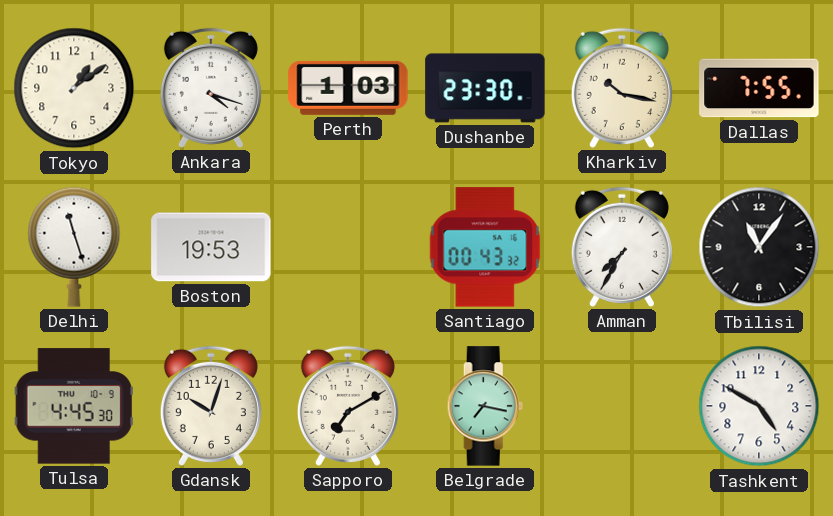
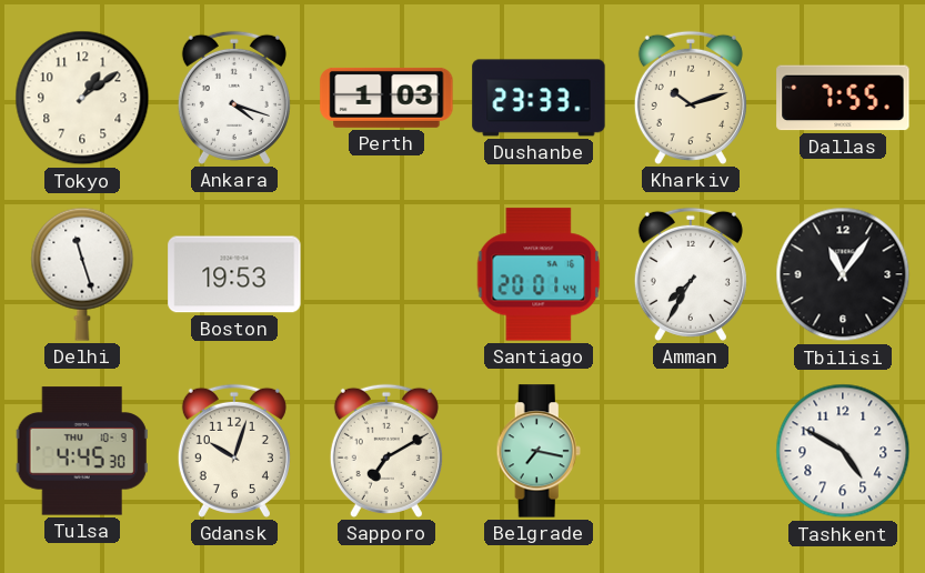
Dushanbe: 23:30 -> 23:33 (539, 98)
Kharkiv: 10:17 -> 10:12 (691, 98)
Santiago: 00:43 -> 20:01 (539, 274)
